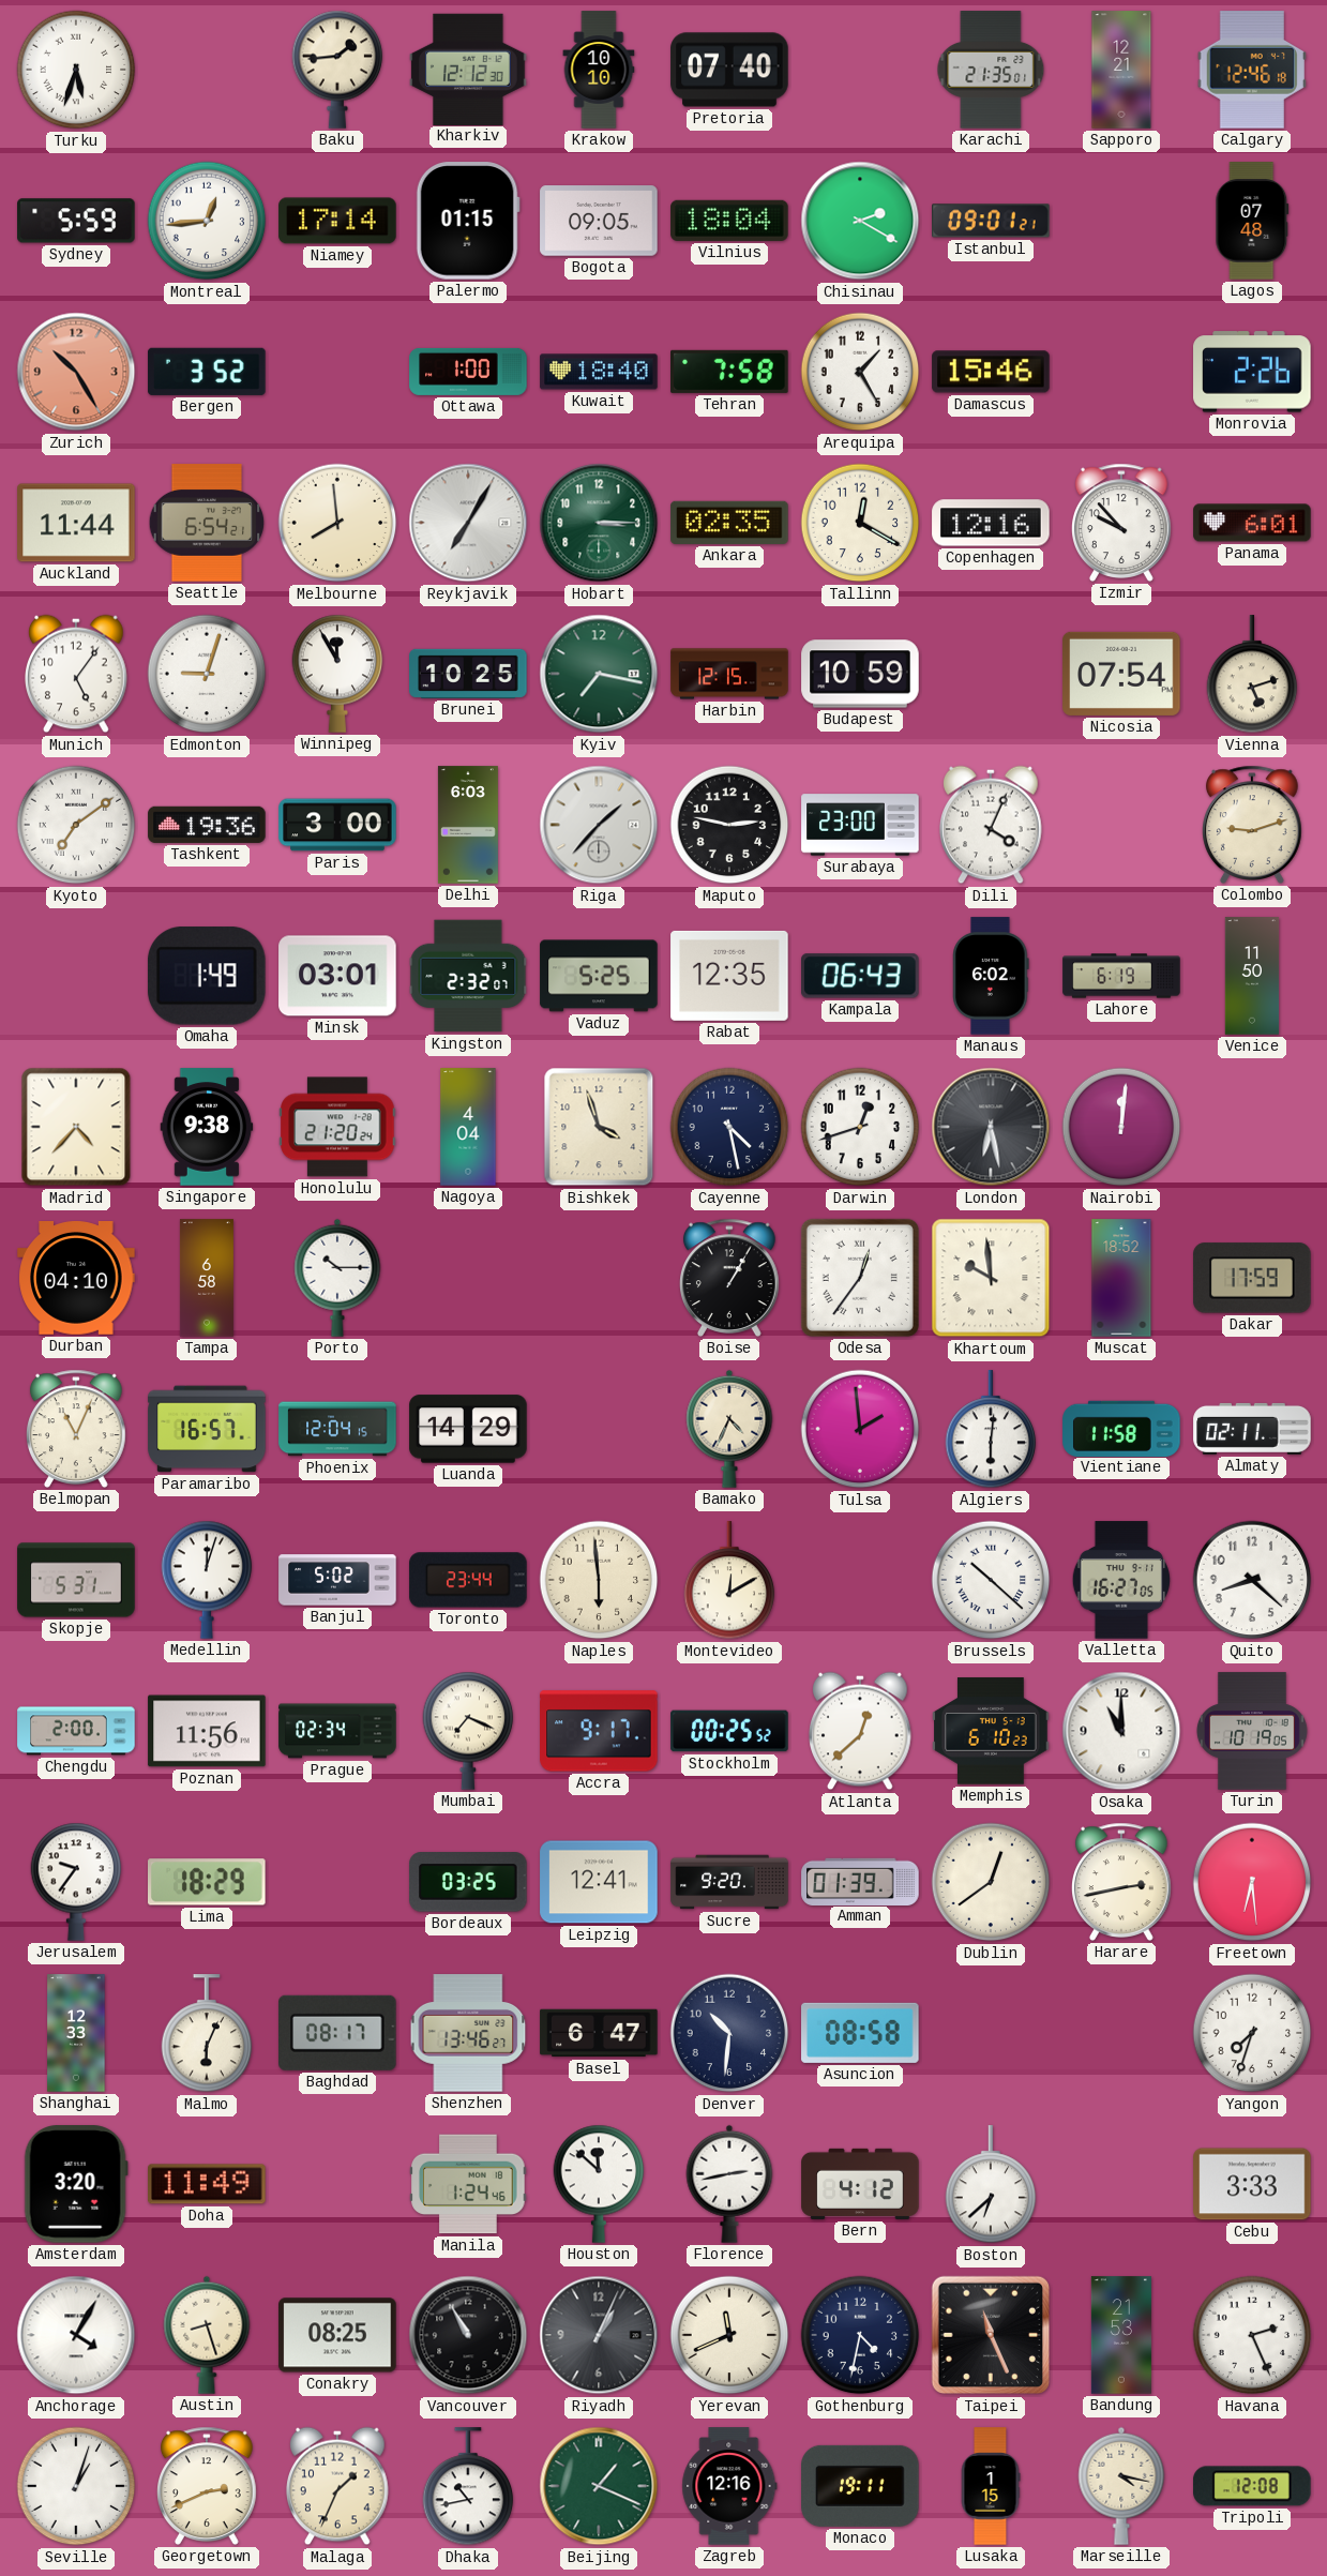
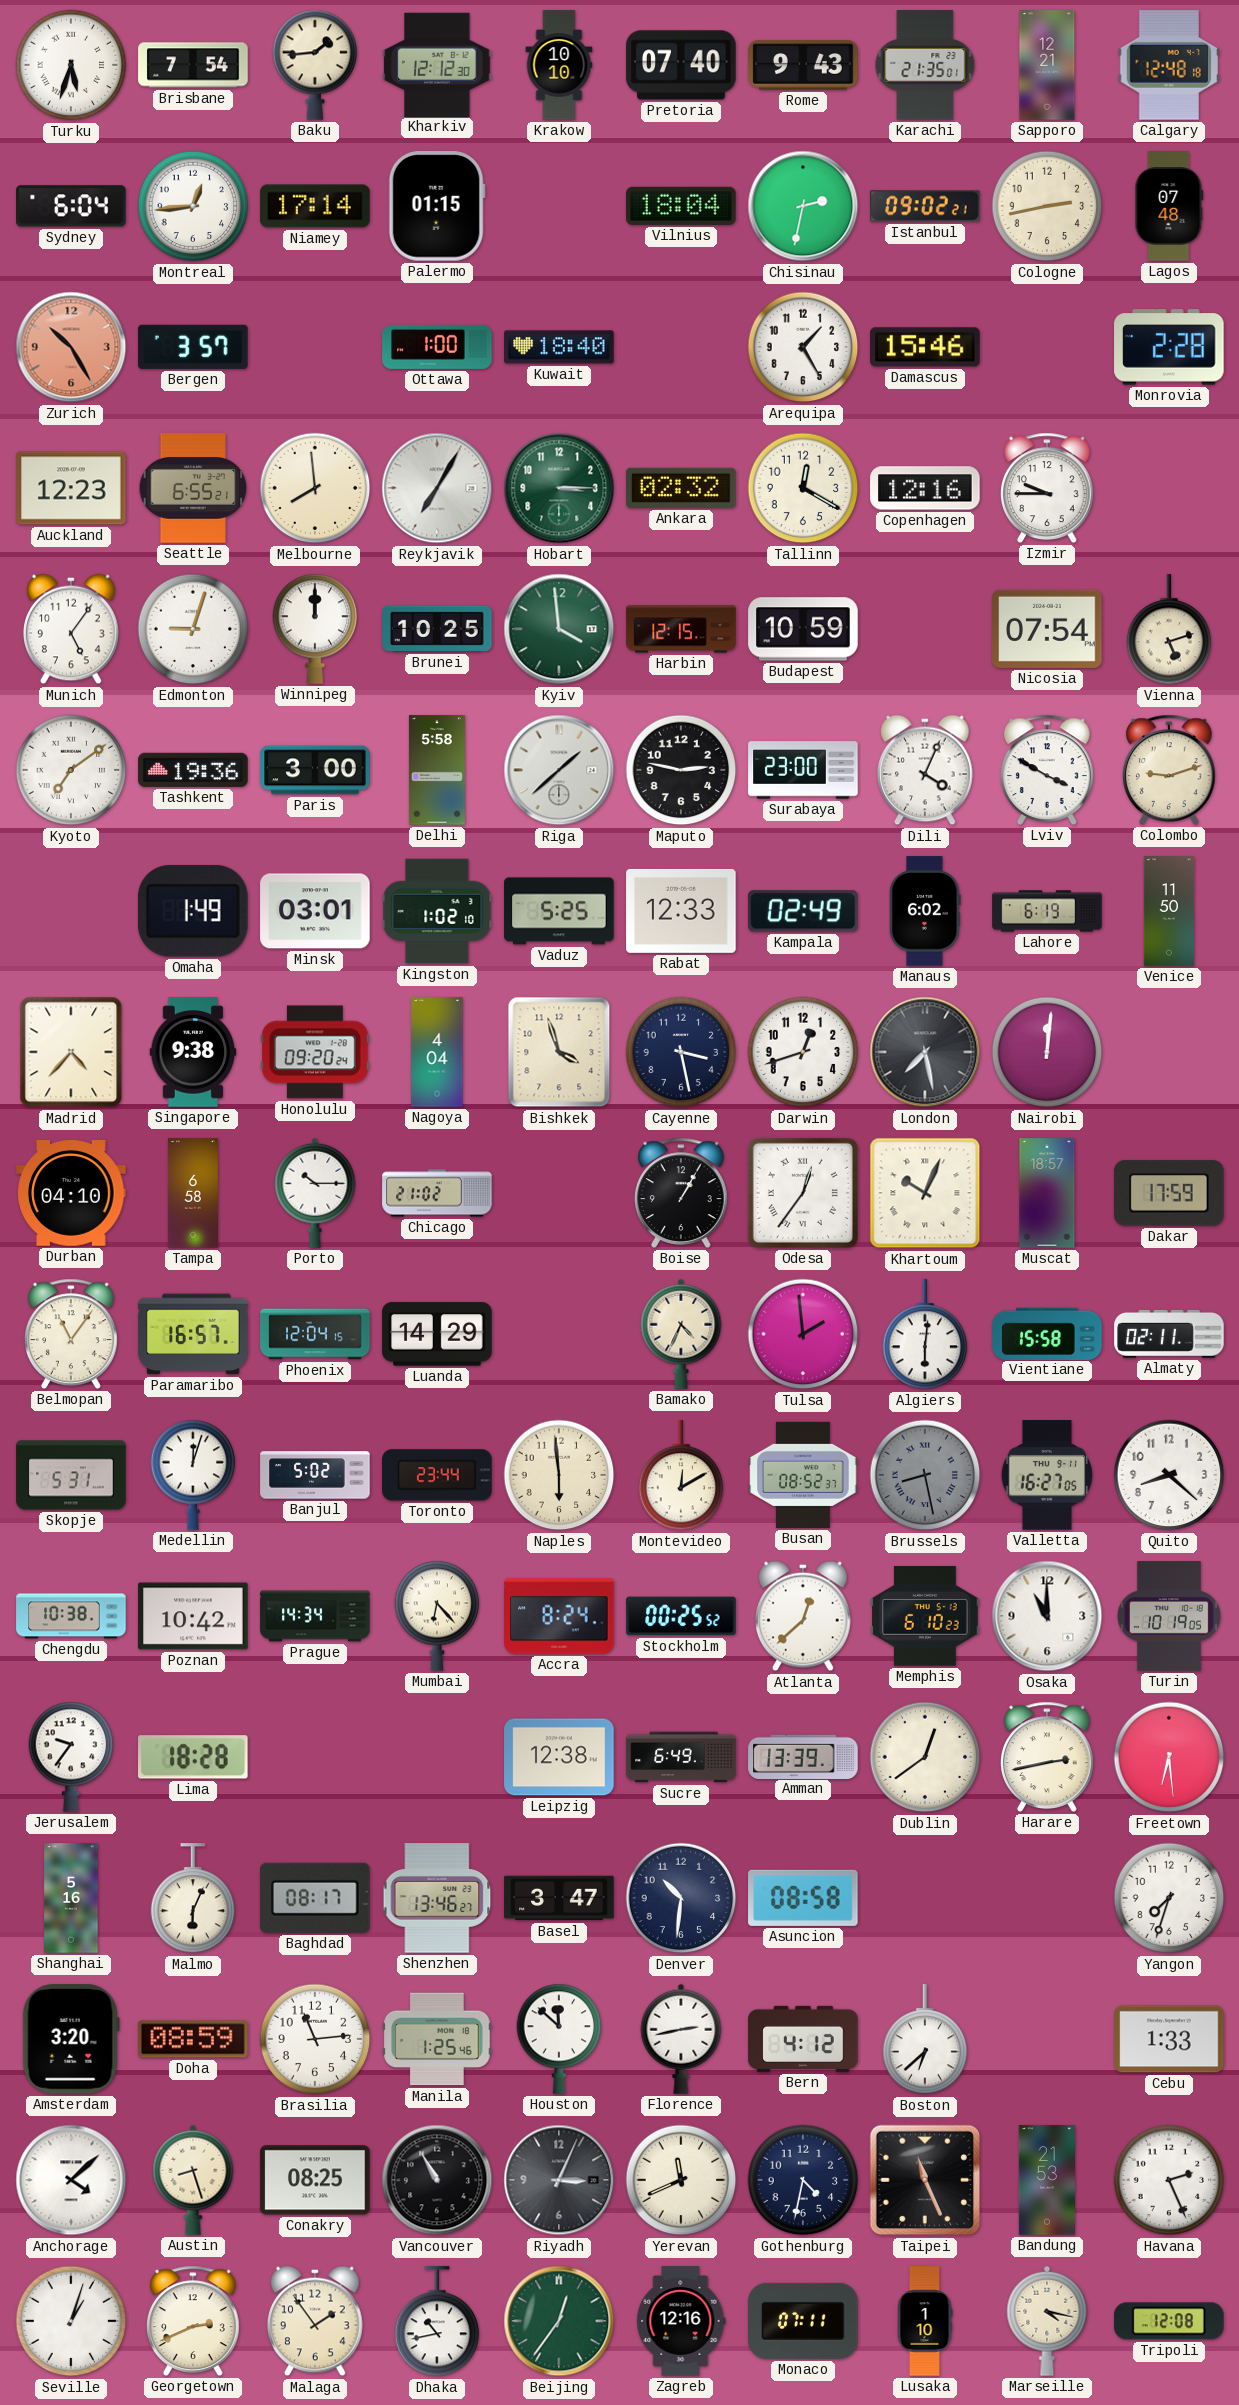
Brisbane: none -> 7:54 (193, 65)
Rome: none -> 9:43 (803, 65)
Calgary: 12:46 -> 12:48 (1169, 65)
Sydney: 5:59 -> 6:04 (71, 206)
Bogota: 09:05 -> none (599, 221)
Chisinau: 2:20 -> 2:32 (803, 206)
Istanbul: 09:01 -> 09:02 (925, 206)
Cologne: none -> 2:43 (1047, 206)
Bergen: 3:52 -> 3:57 (193, 347)
Tehran: 7:58 -> none (729, 372)
Monrovia: 2:26 -> 2:28 (1169, 347)
Auckland: 11:44 -> 12:23 (71, 488)
Seattle: 6:54 -> 6:55 (193, 488)
Ankara: 02:35 -> 02:32 (681, 488)
Izmir: 9:53 -> 9:45 (1048, 488)
Panama: 6:01 -> none (1252, 523)
Winnipeg: 11:55 -> 12:00 (315, 629)
Kyiv: 7:17 -> 3:59 (559, 629)
Delhi: 6:03 -> 5:58 (437, 770)
Riga: 1:37 -> 1:38 (559, 770)
Lviv: none -> 3:50 (1048, 770)
Kingston: 2:32 -> 1:02 (437, 911)
Rabat: 12:35 -> 12:33 (681, 911)
Kampala: 06:43 -> 02:49 (803, 911)
Honolulu: 21:20 -> 09:20 (315, 1052)
Cayenne: 4:28 -> 3:28 (681, 1052)
London: 6:28 -> 7:28 (925, 1052)
Chicago: none -> 21:02 (437, 1193)
Khartoum: 9:59 -> 10:04 (925, 1193)
Muscat: 18:52 -> 18:57 (1047, 1193)
Belmopan: 11:04 -> 11:06 (72, 1334)
Vientiane: 11:58 -> 15:58 (1047, 1333)
Busan: none -> 08:52 (803, 1475)
Brussels: 10:22 -> 8:28 (925, 1475)
Brussels dial: white -> grey (925, 1475)
Chengdu: 2:00 -> 10:38 (71, 1616)
Poznan: 11:56 -> 10:42 (193, 1616)
Prague: 02:34 -> 14:34 (315, 1616)
Mumbai: 7:19 -> 6:23 (437, 1616)
Accra: 9:17 -> 8:24 (559, 1616)
Lima: 18:29 -> 18:28 (194, 1757)
Bordeaux: 03:25 -> none (468, 1882)
Leipzig: 12:41 -> 12:38 (559, 1757)
Sucre: 9:20 -> 6:49 (681, 1757)
Amman: 01:39 -> 13:39 (803, 1756)
Shanghai: 12:33 -> 5:16 (71, 1898)
Basel: 6:47 -> 3:47 (559, 1898)
Doha: 11:49 -> 08:59 (193, 2039)
Brasilia: none -> 11:14 (315, 2039)
Manila: 1:24 -> 1:25 (437, 2039)
Cebu: 3:33 -> 1:33 (1169, 2039)
Anchorage: 4:05 -> 4:08 (71, 2180)
Riyadh: 1:04 -> 3:04 (559, 2180)
Malaga: 1:34 -> 1:54 (316, 2321)
Beijing: 1:19 -> 12:36 (559, 2321)
Monaco: 19:11 -> 07:11 (803, 2321)
Lusaka: 1:15 -> 1:10 (925, 2321)
